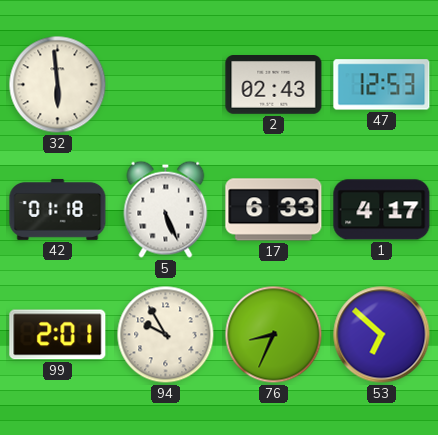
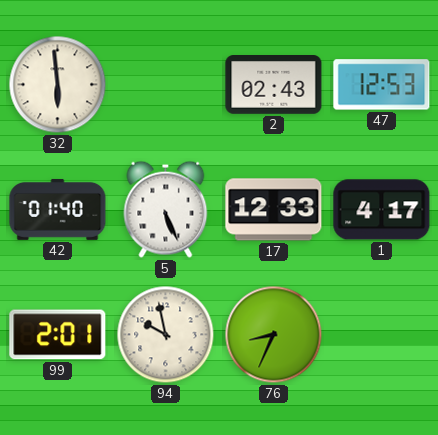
42: 01:18 -> 01:40 (58, 209)
17: 6:33 -> 12:33 (274, 210)
94: 9:55 -> 9:58 (166, 335)
53: 6:52 -> none (382, 335)
